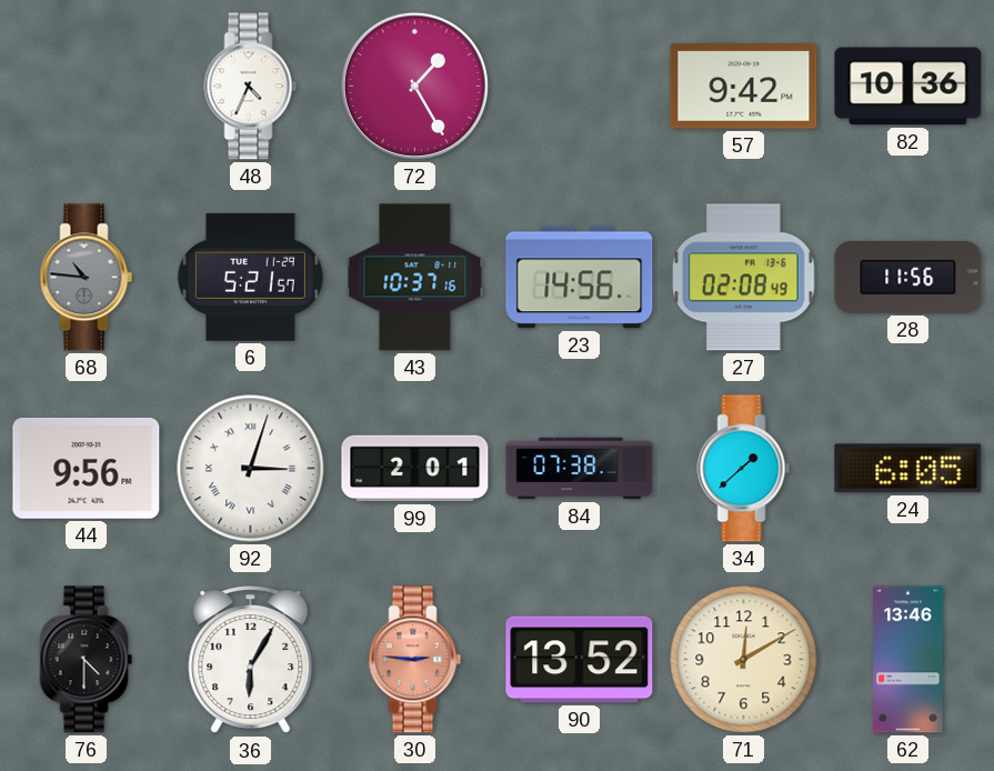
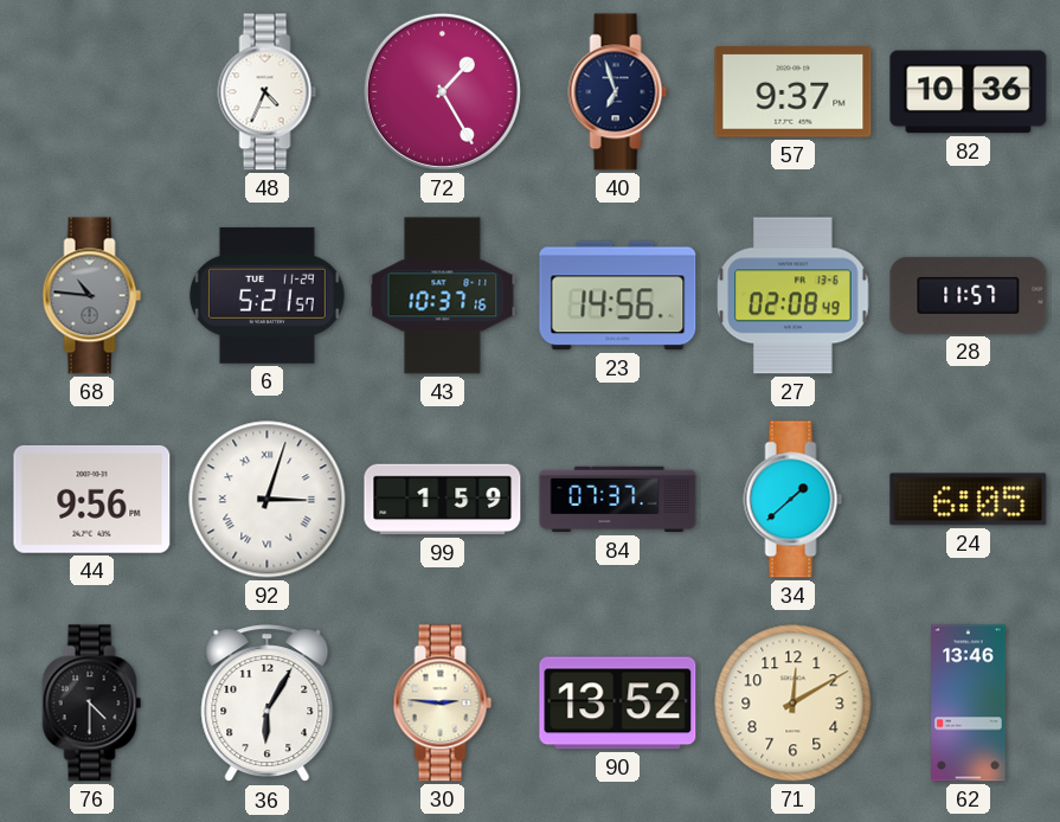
40: none -> 6:57 (618, 92)
57: 9:42 -> 9:37 (794, 92)
28: 11:56 -> 11:57 (969, 295)
99: 2:01 -> 1:59 (443, 500)
84: 07:38 -> 07:37 (618, 500)
30 dial: salmon -> cream (443, 704)
